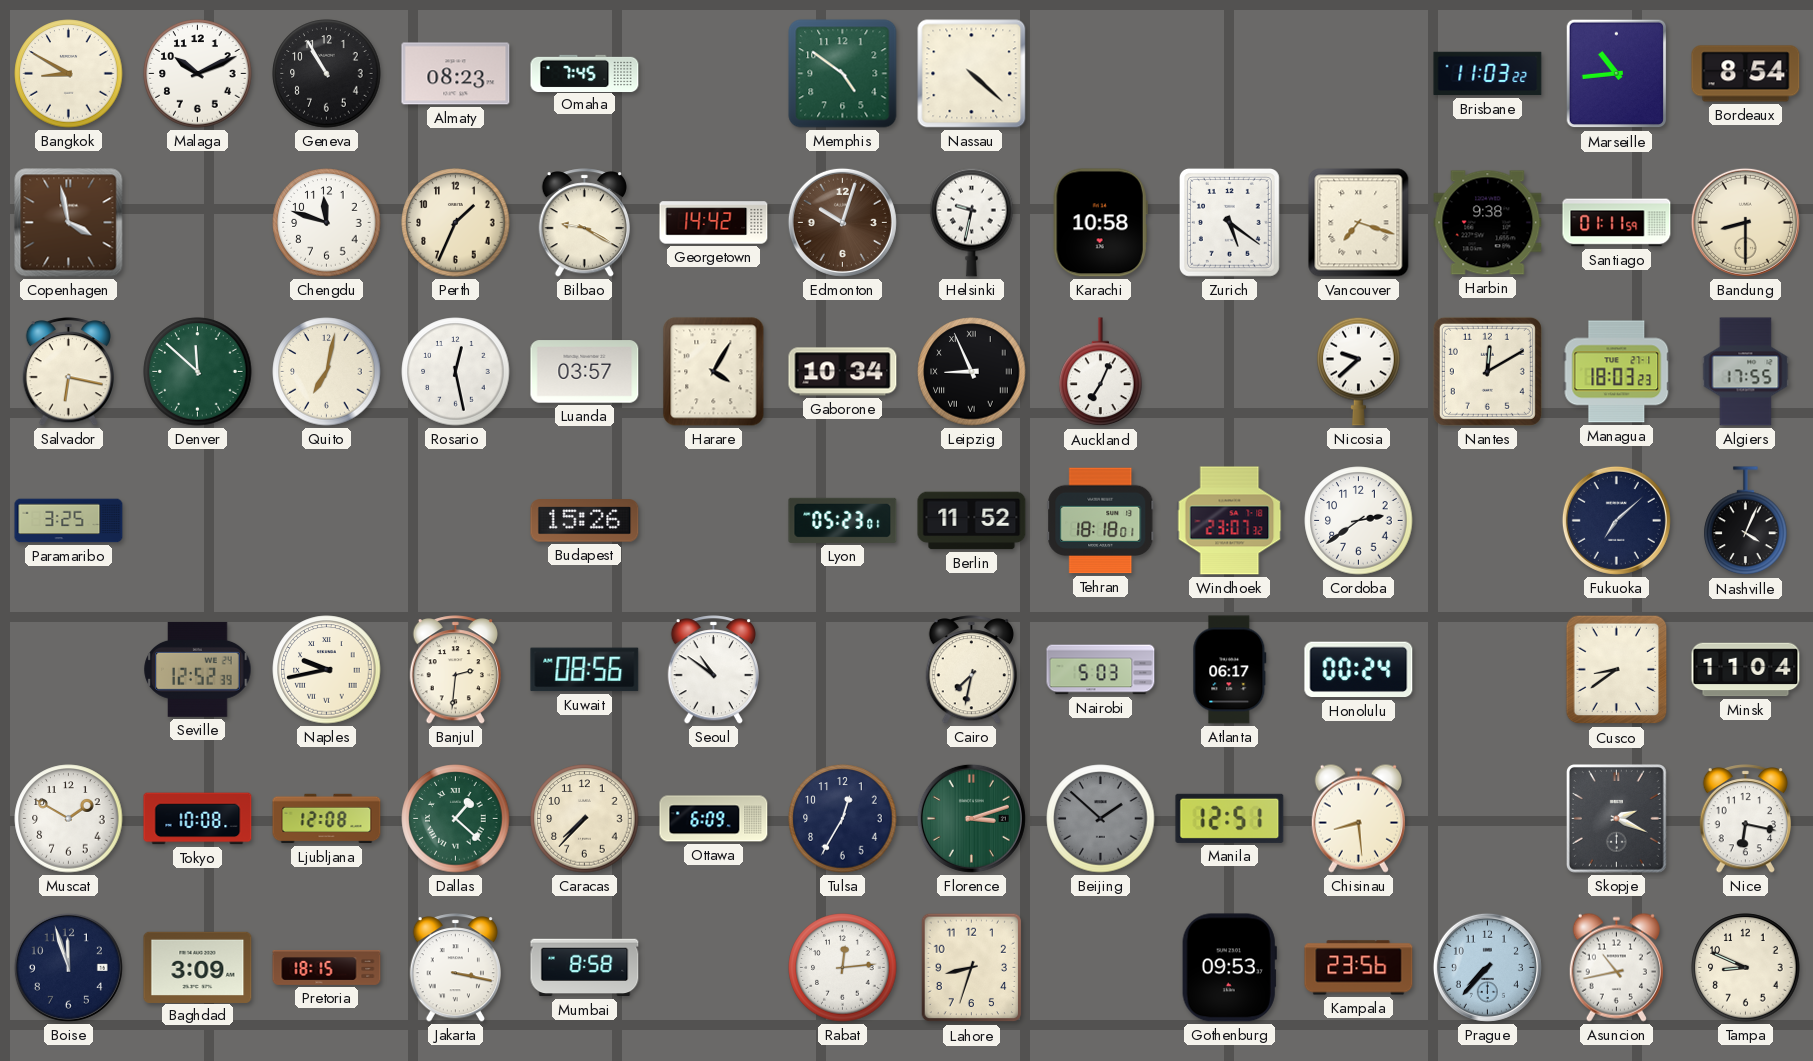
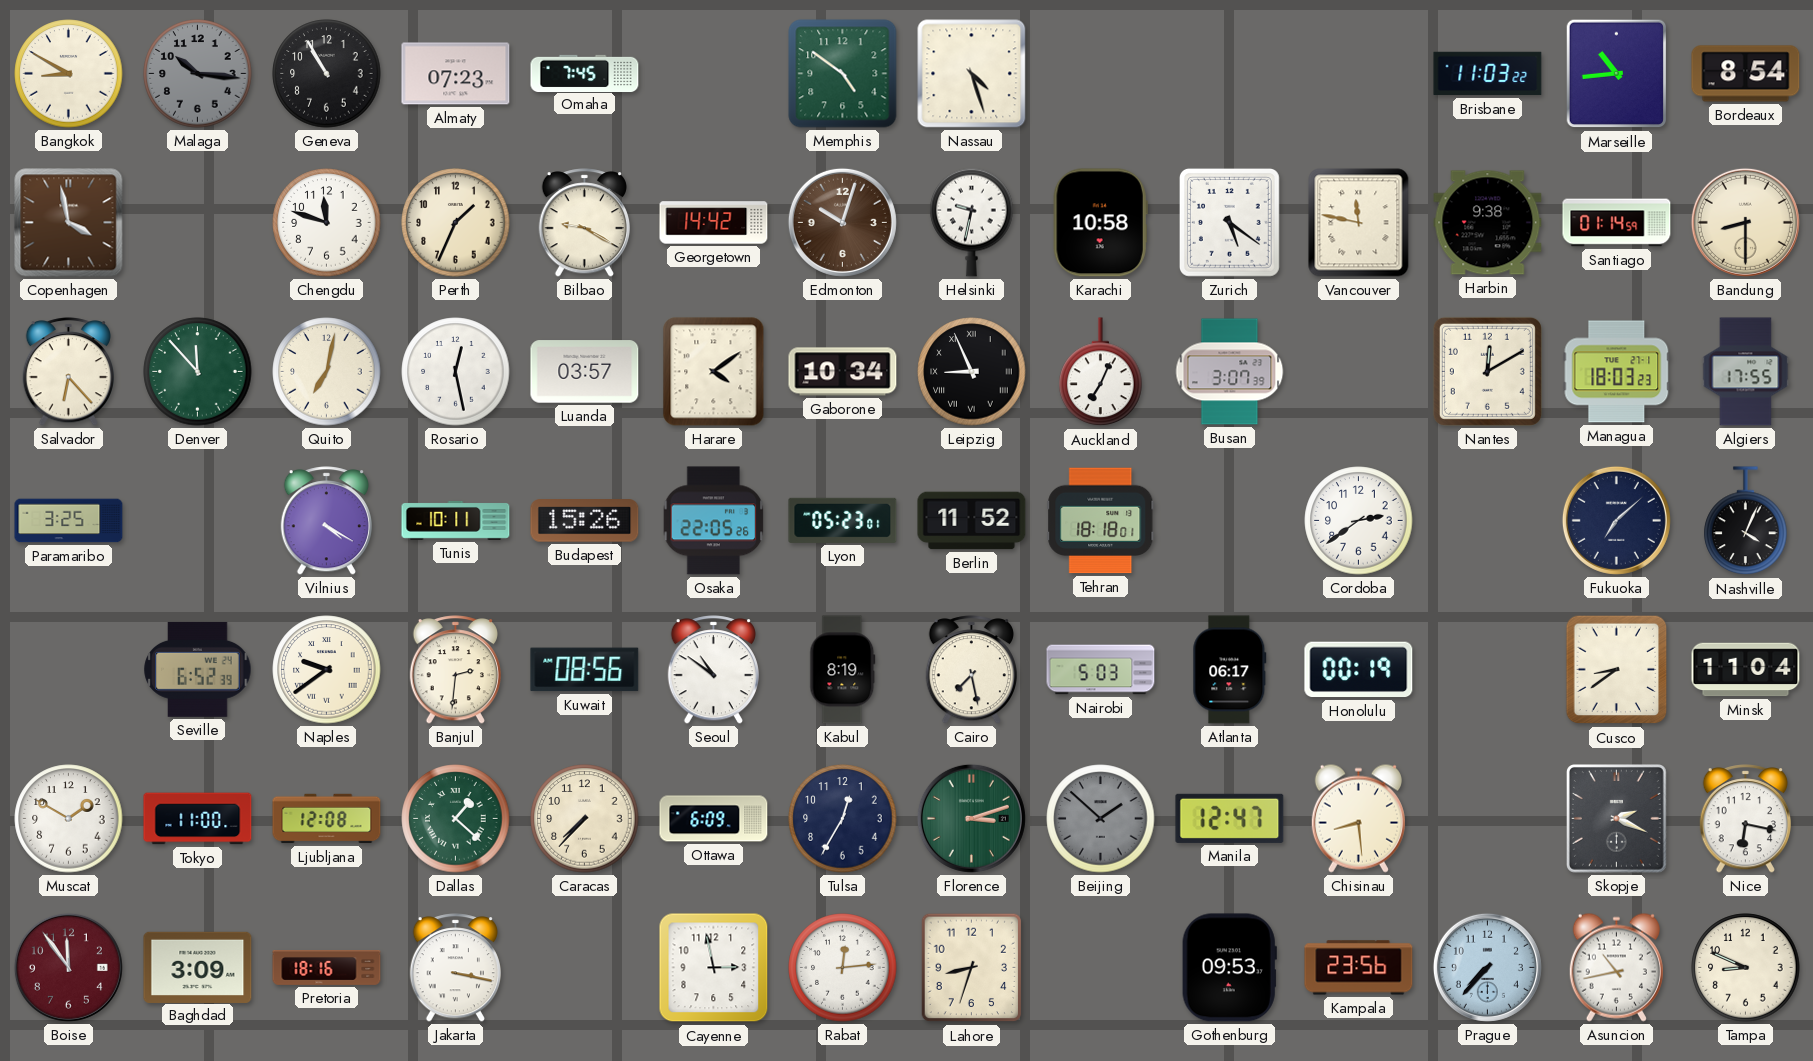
Malaga: 10:11 -> 10:16 (198, 74)
Malaga dial: white -> grey (198, 74)
Almaty: 08:23 -> 07:23 (456, 74)
Nassau: 4:22 -> 4:27 (972, 74)
Vancouver: 7:18 -> 11:47 (1359, 223)
Santiago: 01:11 -> 01:14 (1617, 223)
Salvador: 6:17 -> 6:23 (68, 372)
Denver: 11:52 -> 11:53 (198, 372)
Harare: 4:05 -> 4:09 (714, 372)
Busan: none -> 3:07 (1230, 372)
Nicosia: 9:38 -> none (1359, 371)
Vilnius: none -> 4:20 (326, 521)
Tunis: none -> 10:11 (456, 520)
Osaka: none -> 22:05 (714, 521)
Windhoek: 23:07 -> none (1230, 521)
Seville: 12:52 -> 6:52 (198, 669)
Naples: 9:43 -> 9:39 (327, 670)
Kabul: none -> 8:19 (843, 670)
Cairo: 7:32 -> 7:28 (971, 670)
Honolulu: 00:24 -> 00:19 (1359, 670)
Tokyo: 10:08 -> 11:00 (198, 819)
Manila: 12:51 -> 12:47 (1230, 818)
Boise: 11:57 -> 11:54 (68, 967)
Boise dial: navy -> burgundy (68, 967)
Pretoria: 18:15 -> 18:16 (327, 968)
Mumbai: 8:58 -> none (585, 968)
Cayenne: none -> 2:58 (714, 968)
